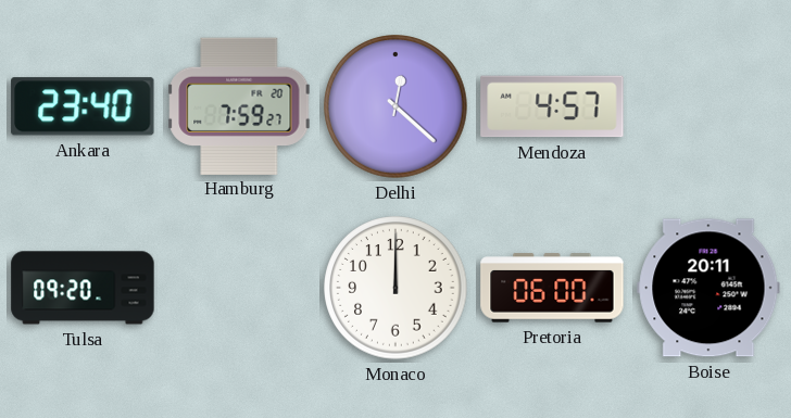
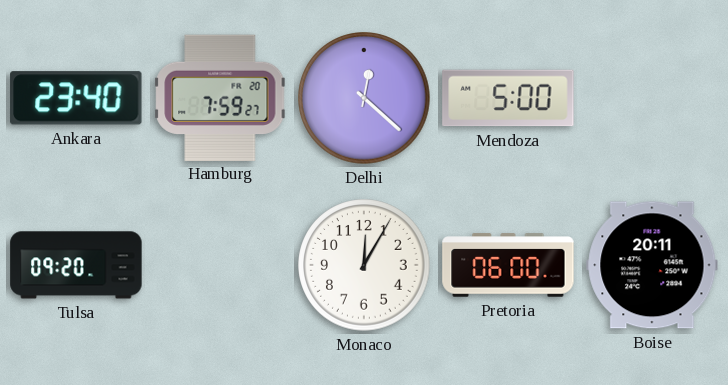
Mendoza: 4:57 -> 5:00 (508, 98)
Monaco: 12:00 -> 12:05 (364, 265)
